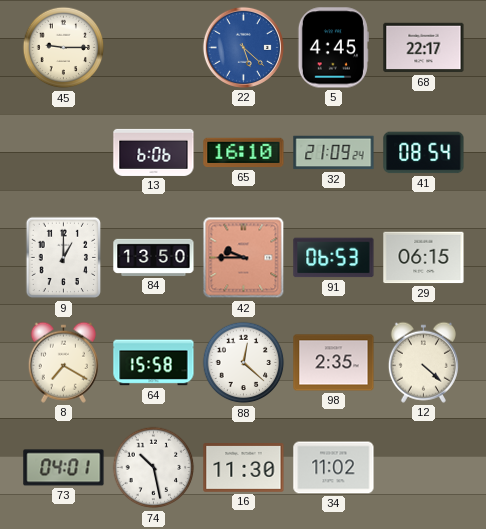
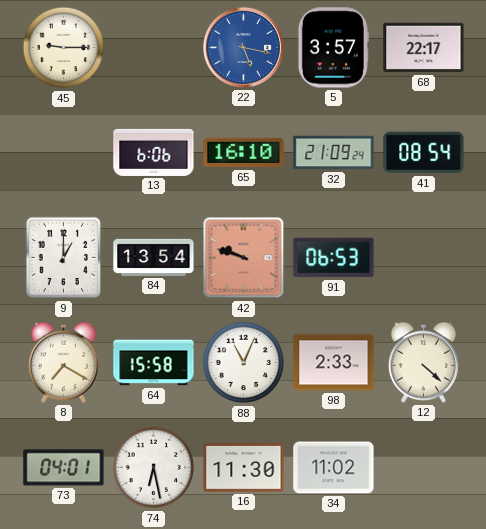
22: 5:22 -> 5:17 (243, 47)
5: 4:45 -> 3:57 (333, 48)
84: 13:50 -> 13:54 (154, 257)
42: 9:45 -> 9:48 (244, 258)
29: 06:15 -> none (424, 258)
88: 12:22 -> 11:04 (244, 363)
98: 2:35 -> 2:33 (334, 363)
74: 10:28 -> 6:28 (154, 468)
